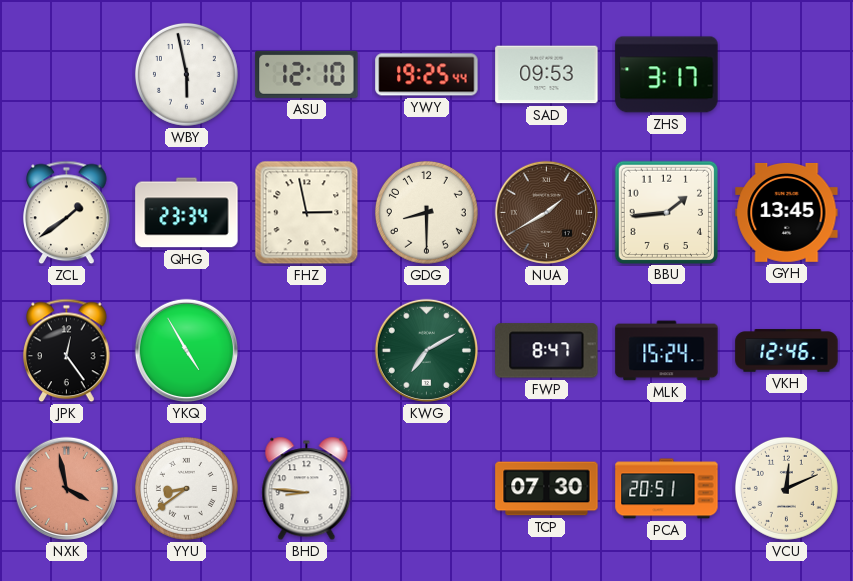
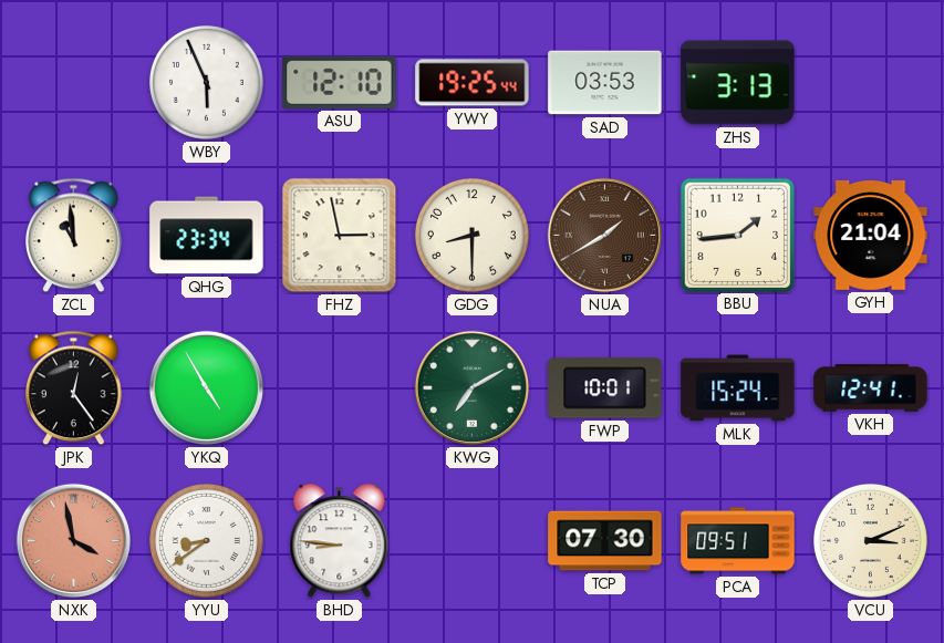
WBY: 5:58 -> 5:56 (206, 82)
SAD: 09:53 -> 03:53 (605, 83)
ZHS: 3:17 -> 3:13 (738, 83)
ZCL: 1:39 -> 10:59 (74, 236)
GYH: 13:45 -> 21:04 (871, 235)
FWP: 8:47 -> 10:01 (605, 388)
VKH: 12:46 -> 12:41 (871, 388)
PCA: 20:51 -> 09:51 (738, 541)
VCU: 12:11 -> 3:11 (870, 540)
